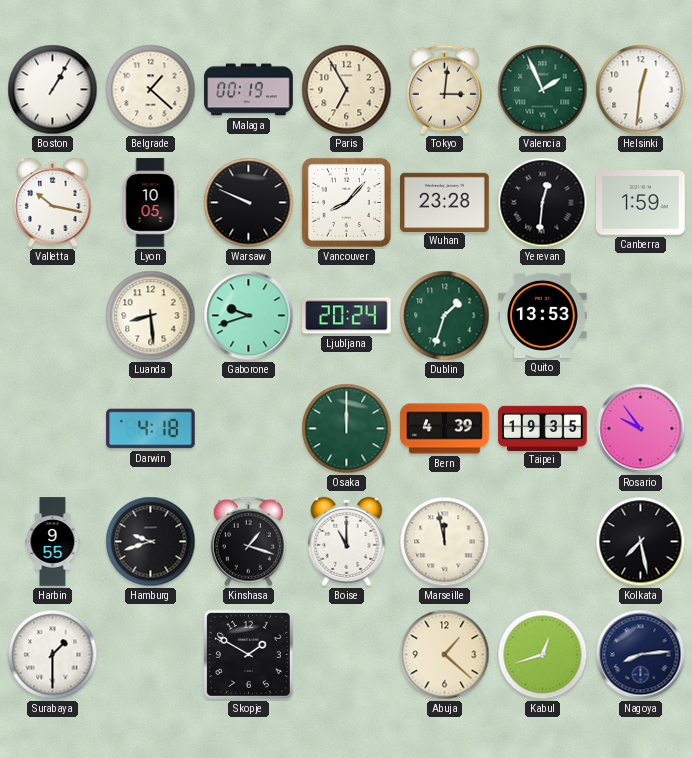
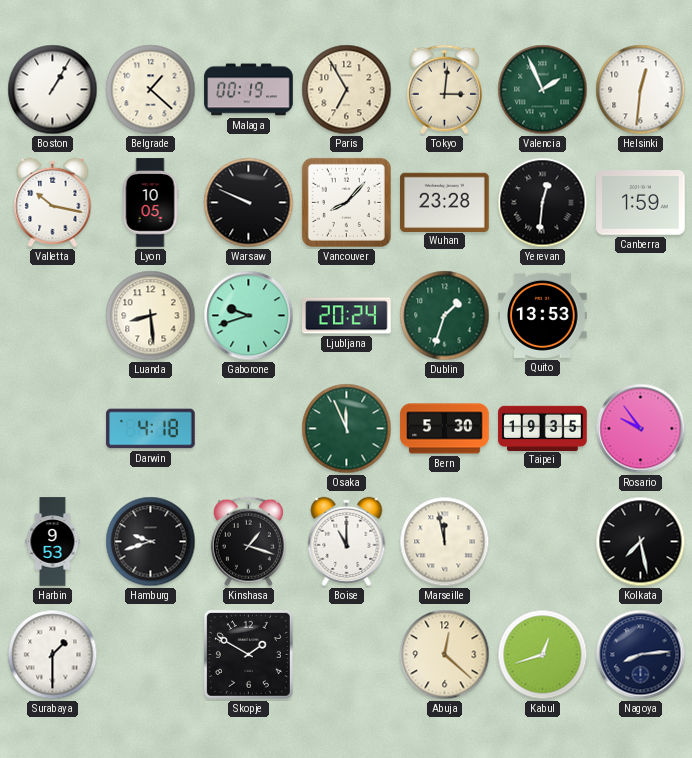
Osaka: 12:00 -> 11:56 (347, 429)
Bern: 4:39 -> 5:30 (445, 429)
Harbin: 9:55 -> 9:53 (53, 542)
Abuja: 1:22 -> 12:22 (445, 655)
